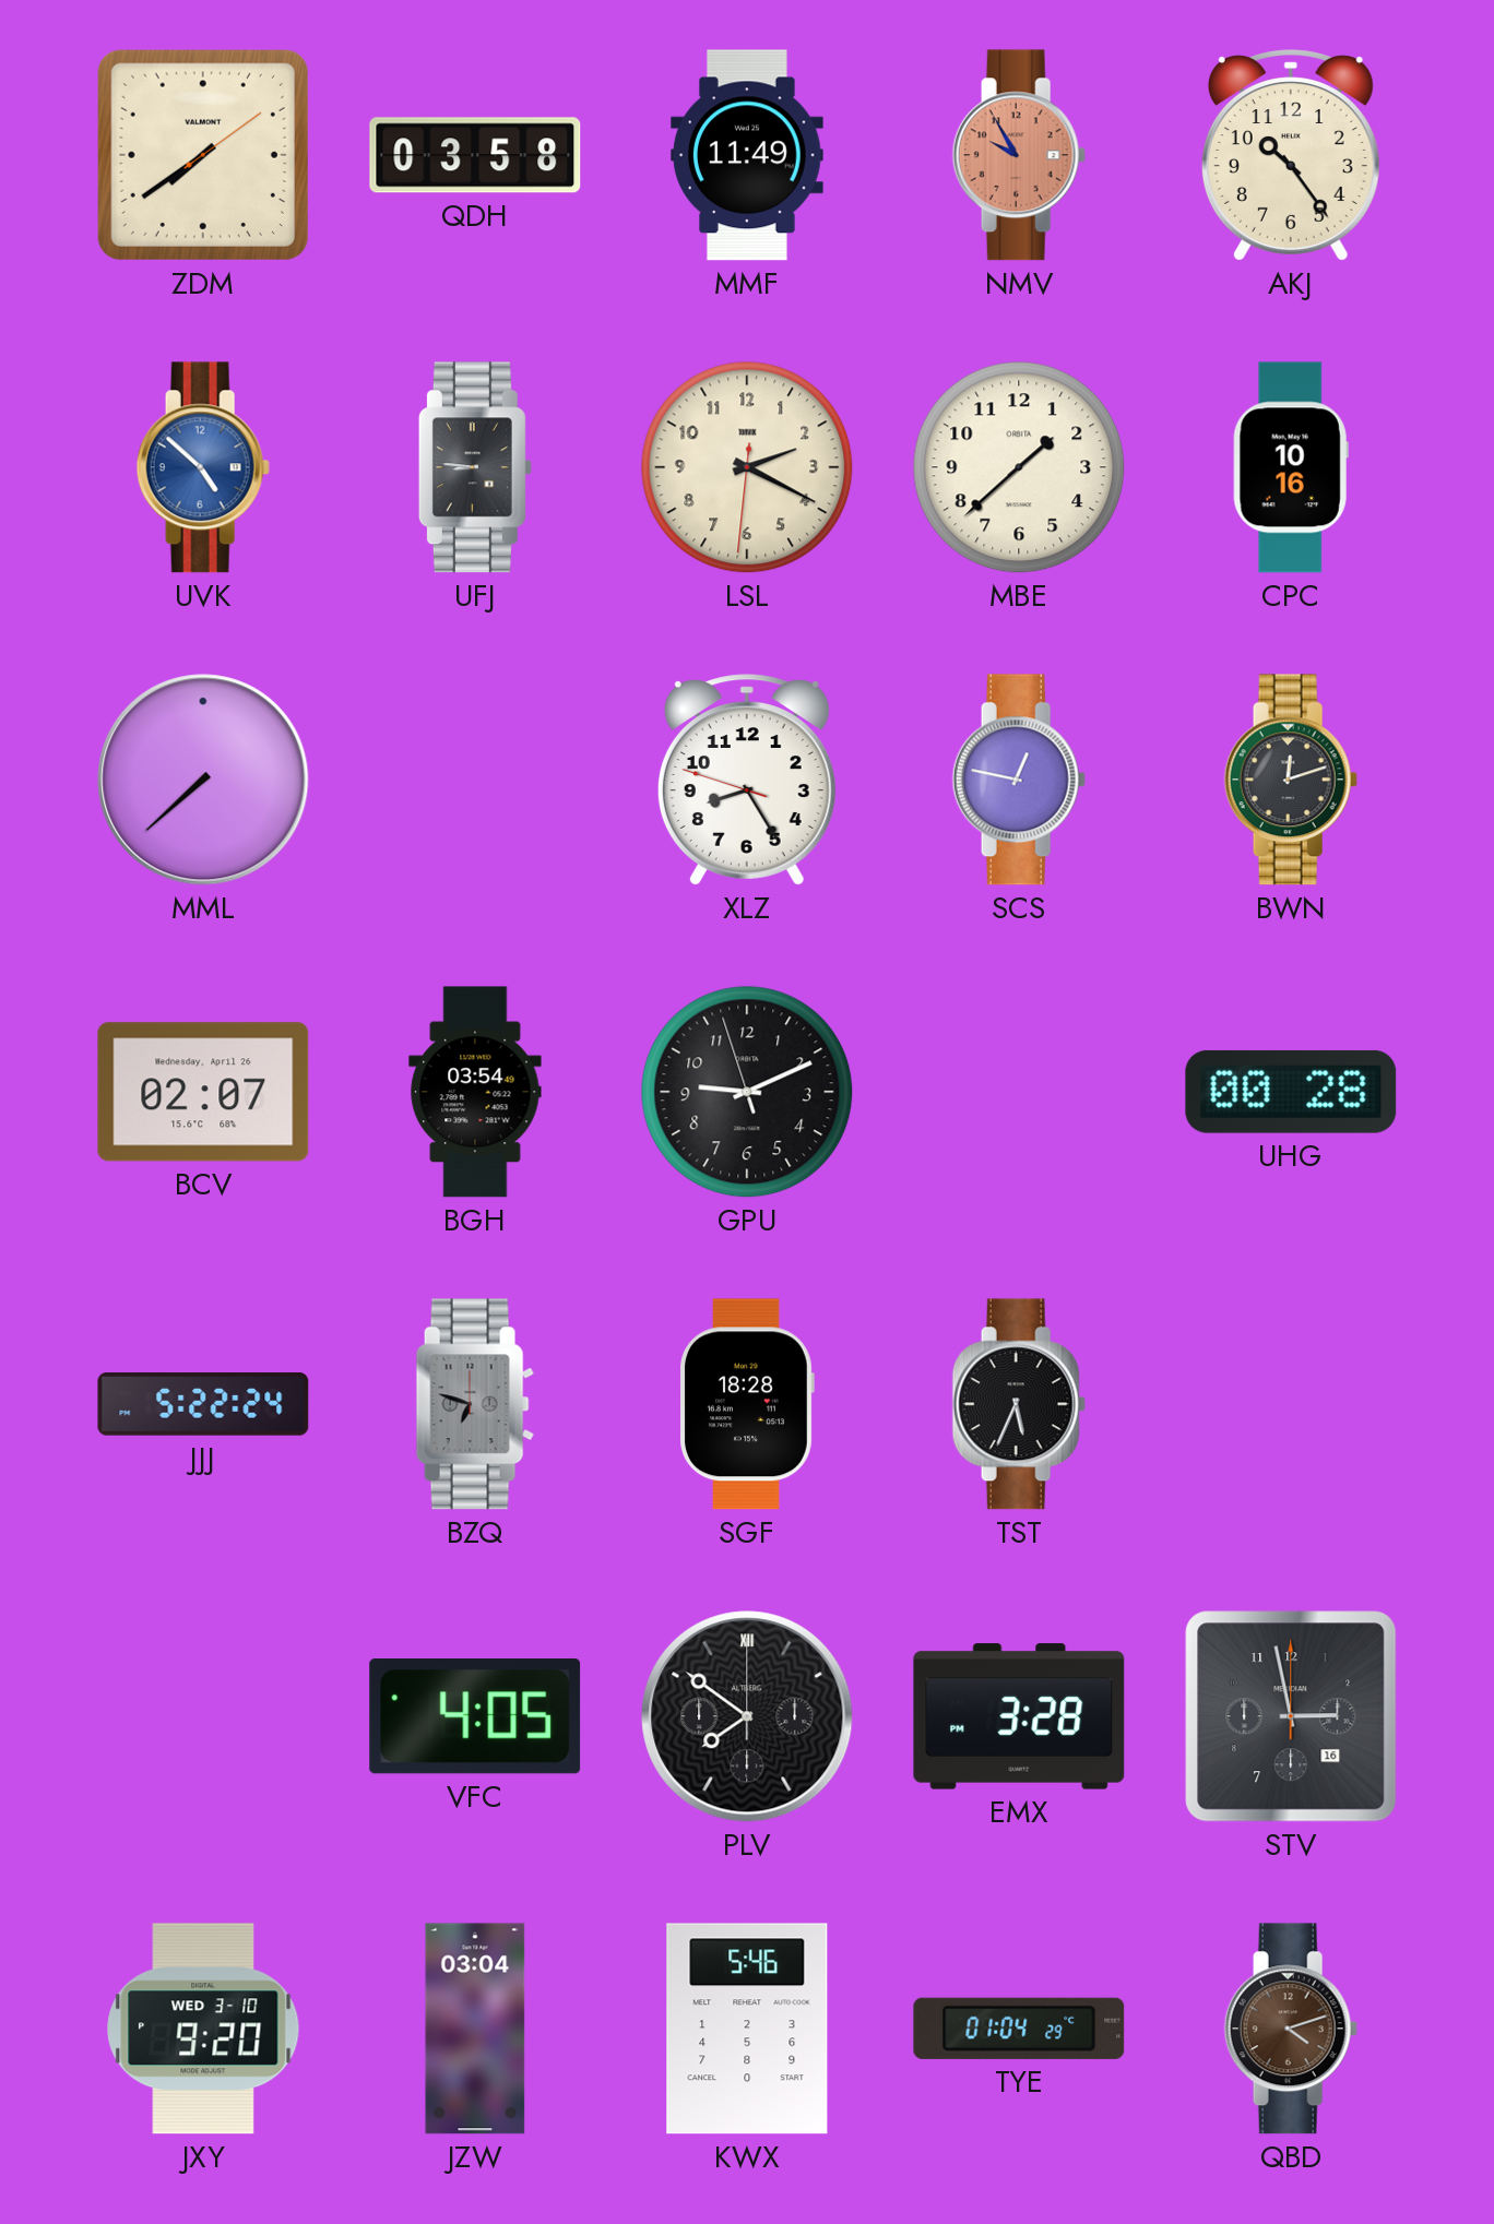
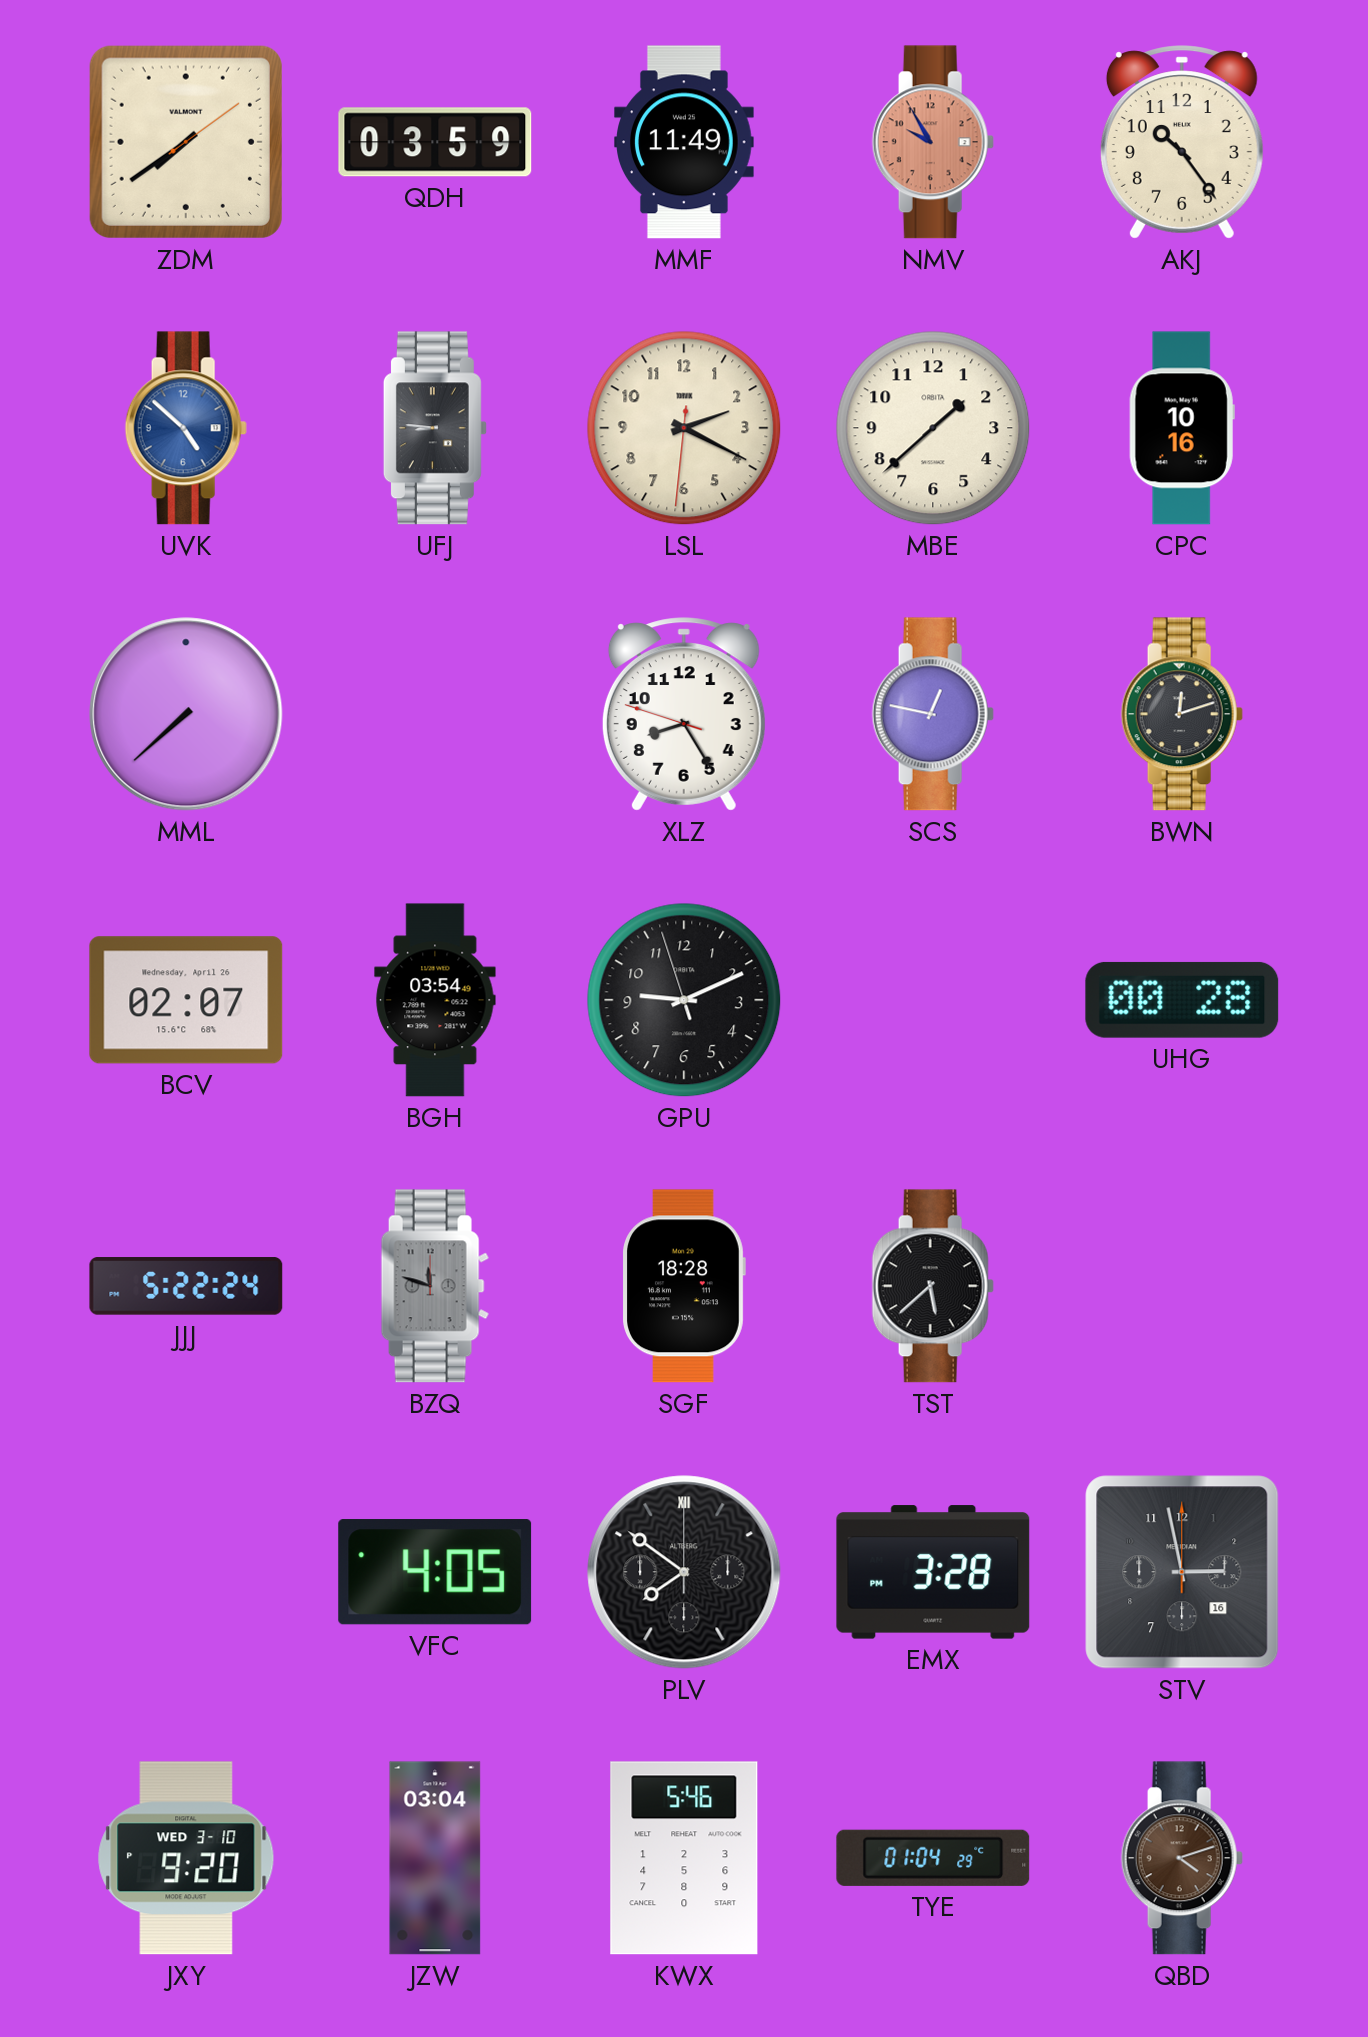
QDH: 03:58 -> 03:59 (435, 142)
BZQ: 6:48 -> 11:48 (435, 1286)
TST: 5:34 -> 5:38 (933, 1286)
